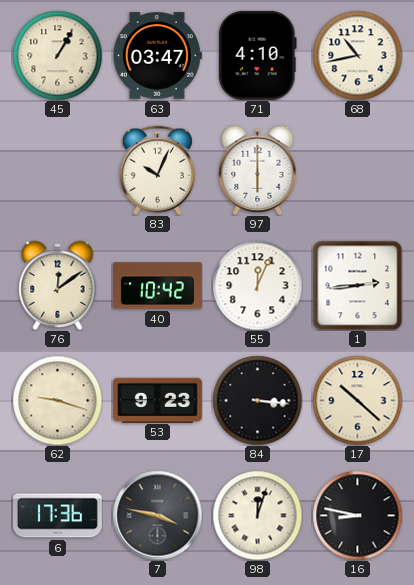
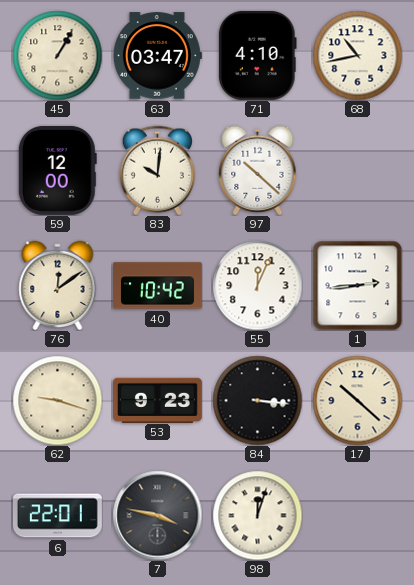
59: none -> 12:00 (57, 170)
83: 10:04 -> 10:01 (157, 170)
97: 6:00 -> 10:22 (258, 170)
6: 17:36 -> 22:01 (57, 516)
16: 8:47 -> none (357, 515)
